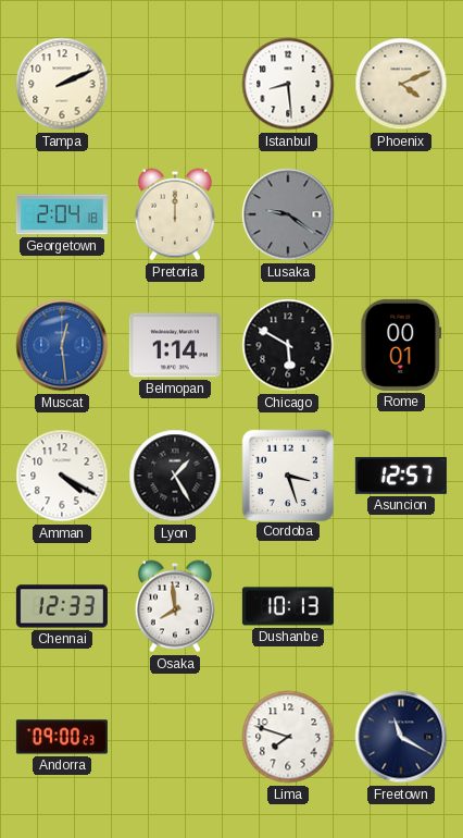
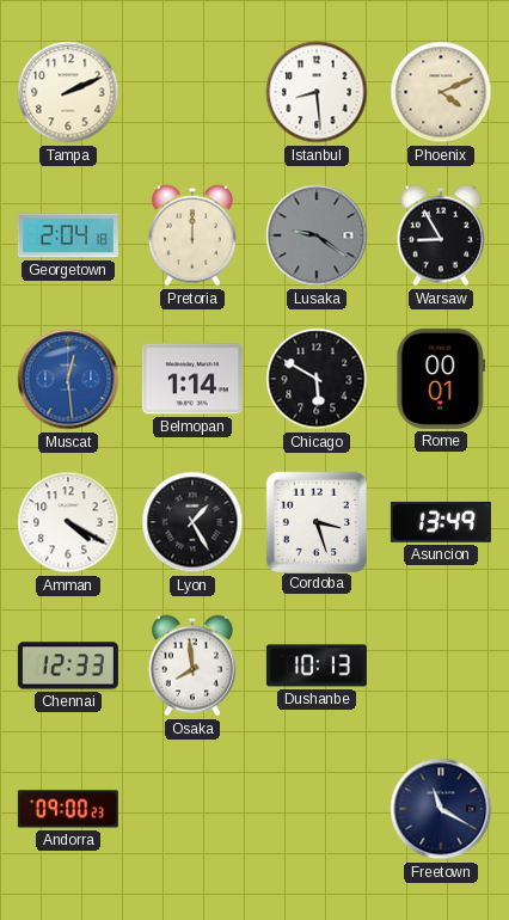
Warsaw: none -> 8:55 (441, 235)
Asuncion: 12:57 -> 13:49 (441, 522)
Lima: 7:48 -> none (288, 737)
